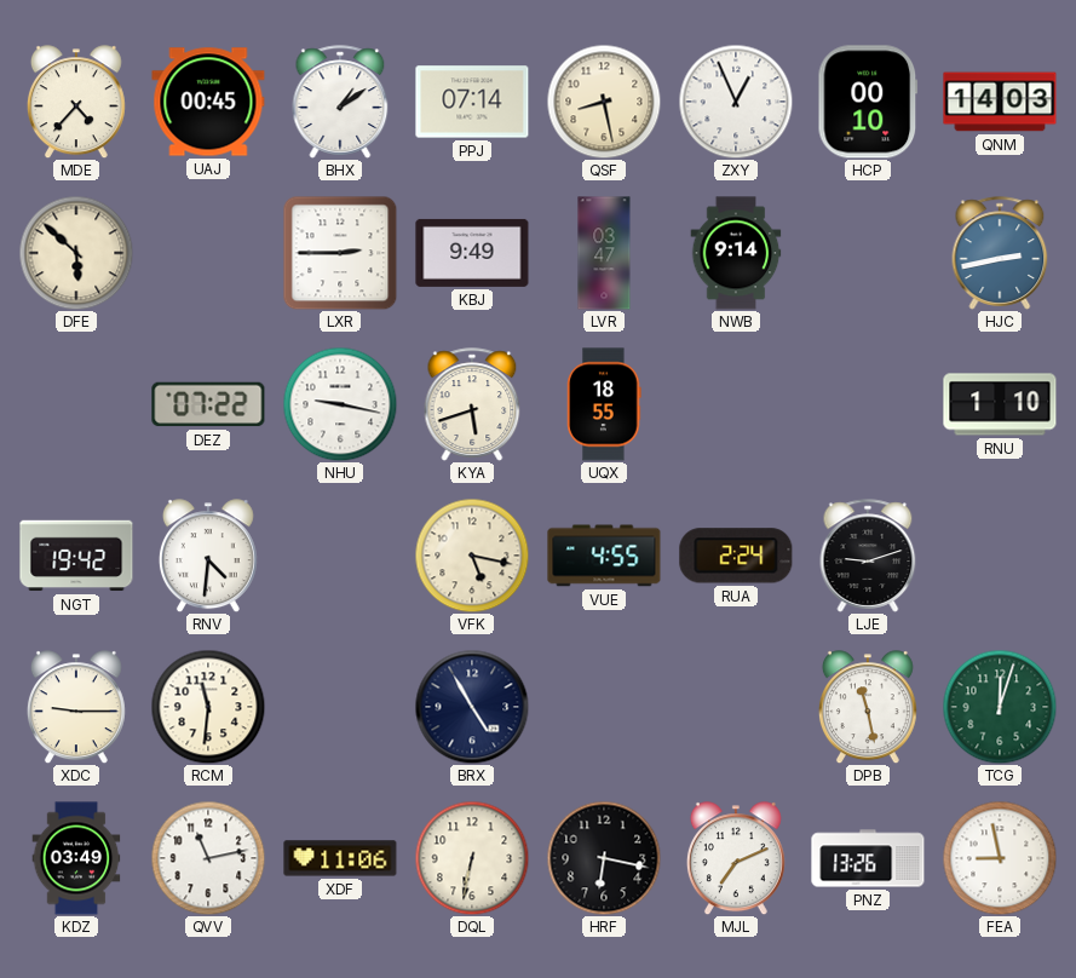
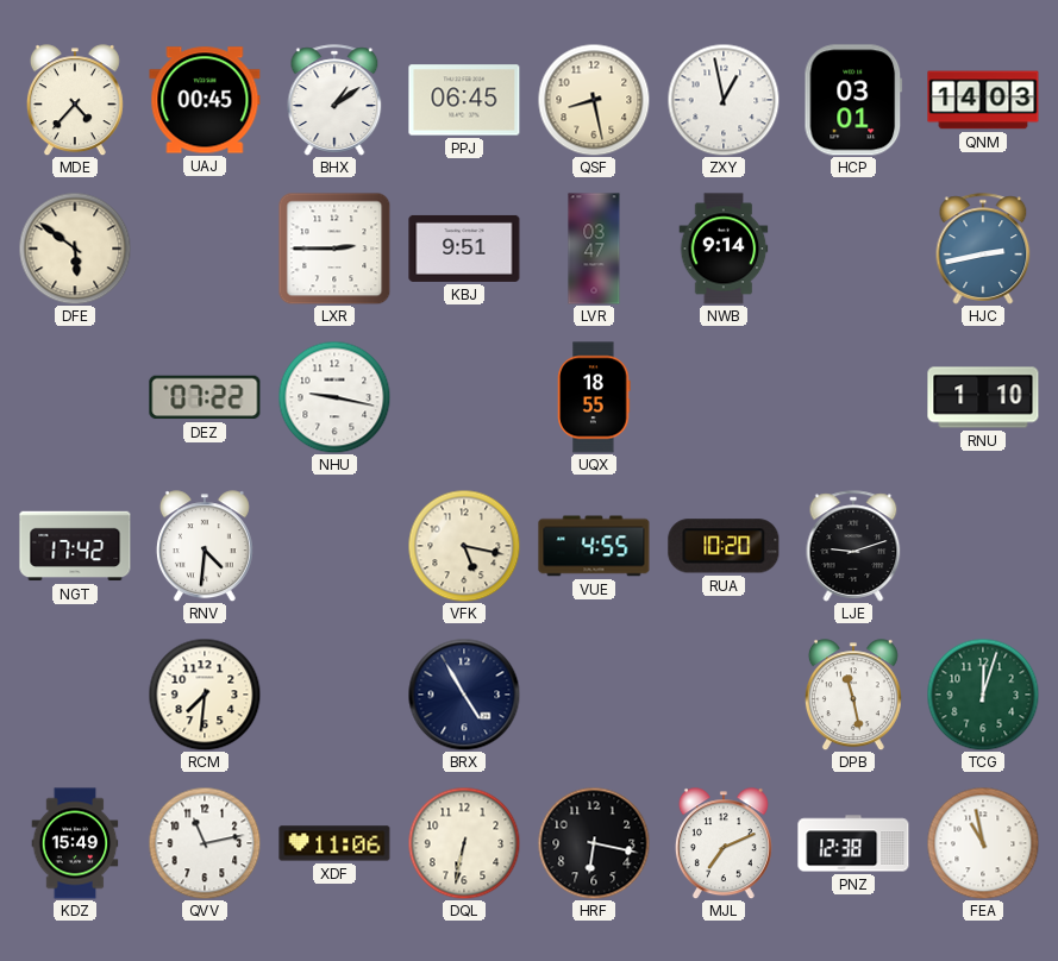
PPJ: 07:14 -> 06:45 (464, 100)
ZXY: 12:56 -> 12:58 (724, 100)
HCP: 00:10 -> 03:01 (853, 100)
DFE: 5:52 -> 5:51 (75, 249)
KBJ: 9:49 -> 9:51 (464, 249)
KYA: 5:42 -> none (472, 404)
NGT: 19:42 -> 17:42 (75, 546)
RUA: 2:24 -> 10:20 (724, 546)
XDC: 9:15 -> none (76, 707)
RCM: 11:31 -> 7:31 (205, 695)
KDZ: 03:49 -> 15:49 (75, 843)
PNZ: 13:26 -> 12:38 (853, 843)
FEA: 8:58 -> 10:58 (983, 843)
